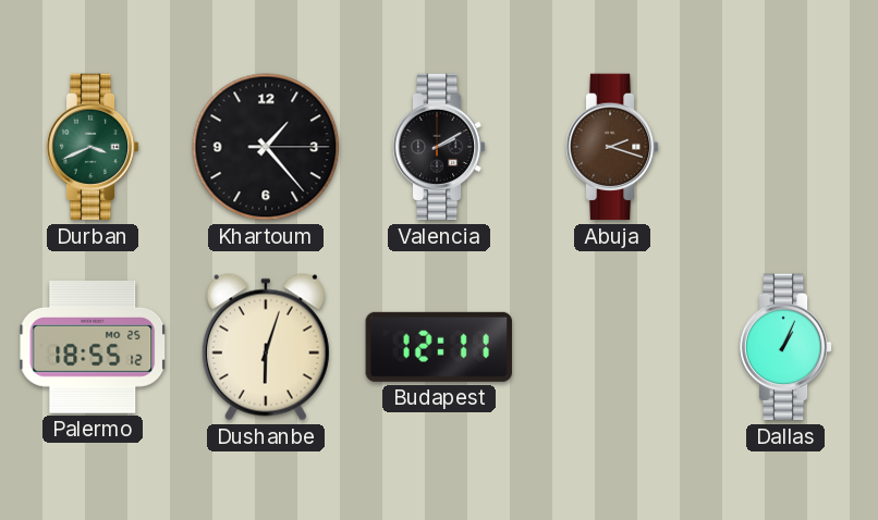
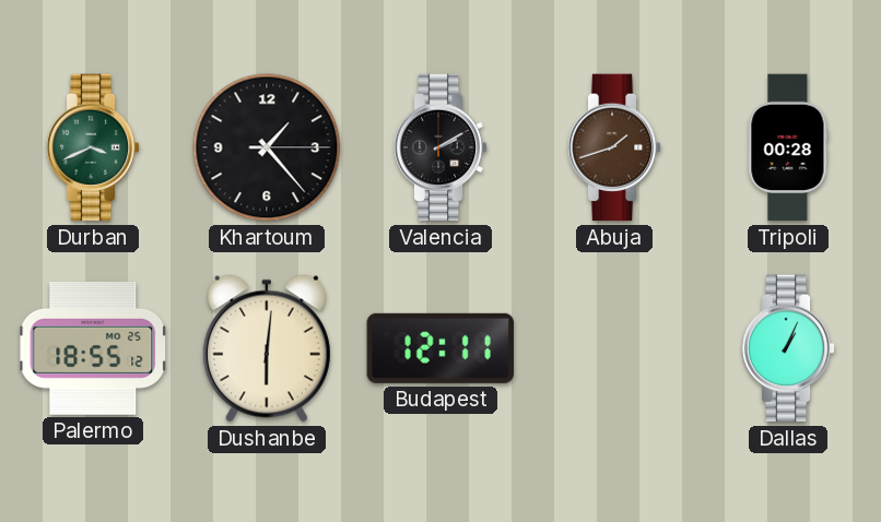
Abuja: 2:18 -> 1:42 (614, 147)
Tripoli: none -> 00:28 (788, 147)
Dushanbe: 6:03 -> 6:01 (267, 348)
